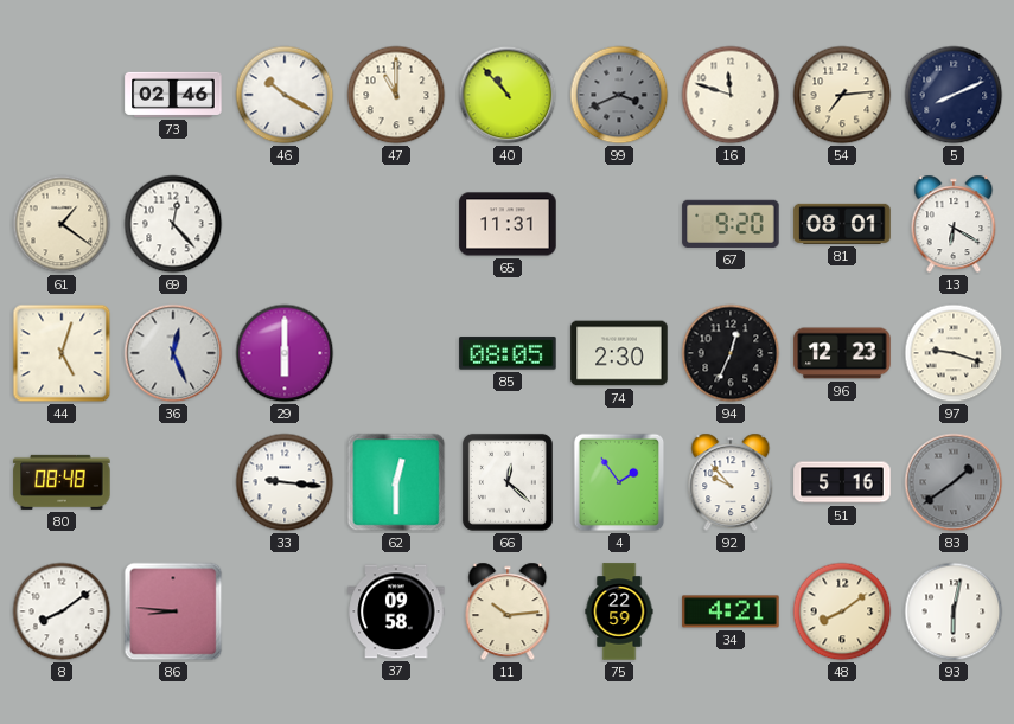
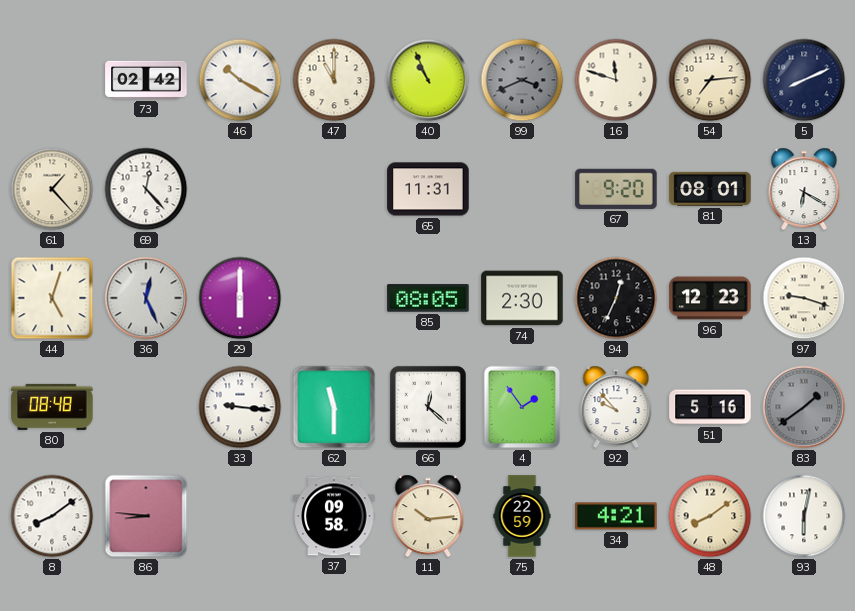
73: 02:46 -> 02:42 (146, 80)
40: 10:53 -> 10:56 (428, 80)
61: 1:21 -> 1:23 (52, 189)
62: 12:30 -> 11:30 (334, 407)
